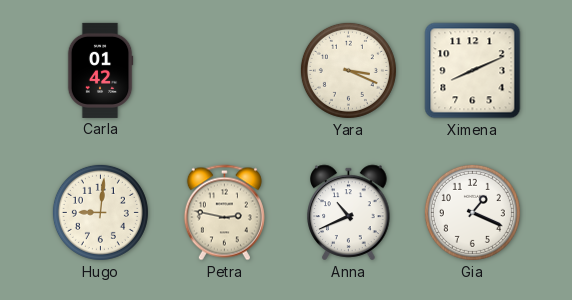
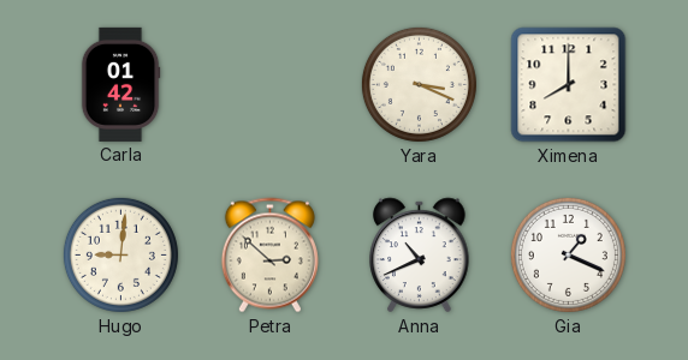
Ximena: 8:11 -> 8:00 (569, 85)
Petra: 2:47 -> 2:52 (269, 256)
